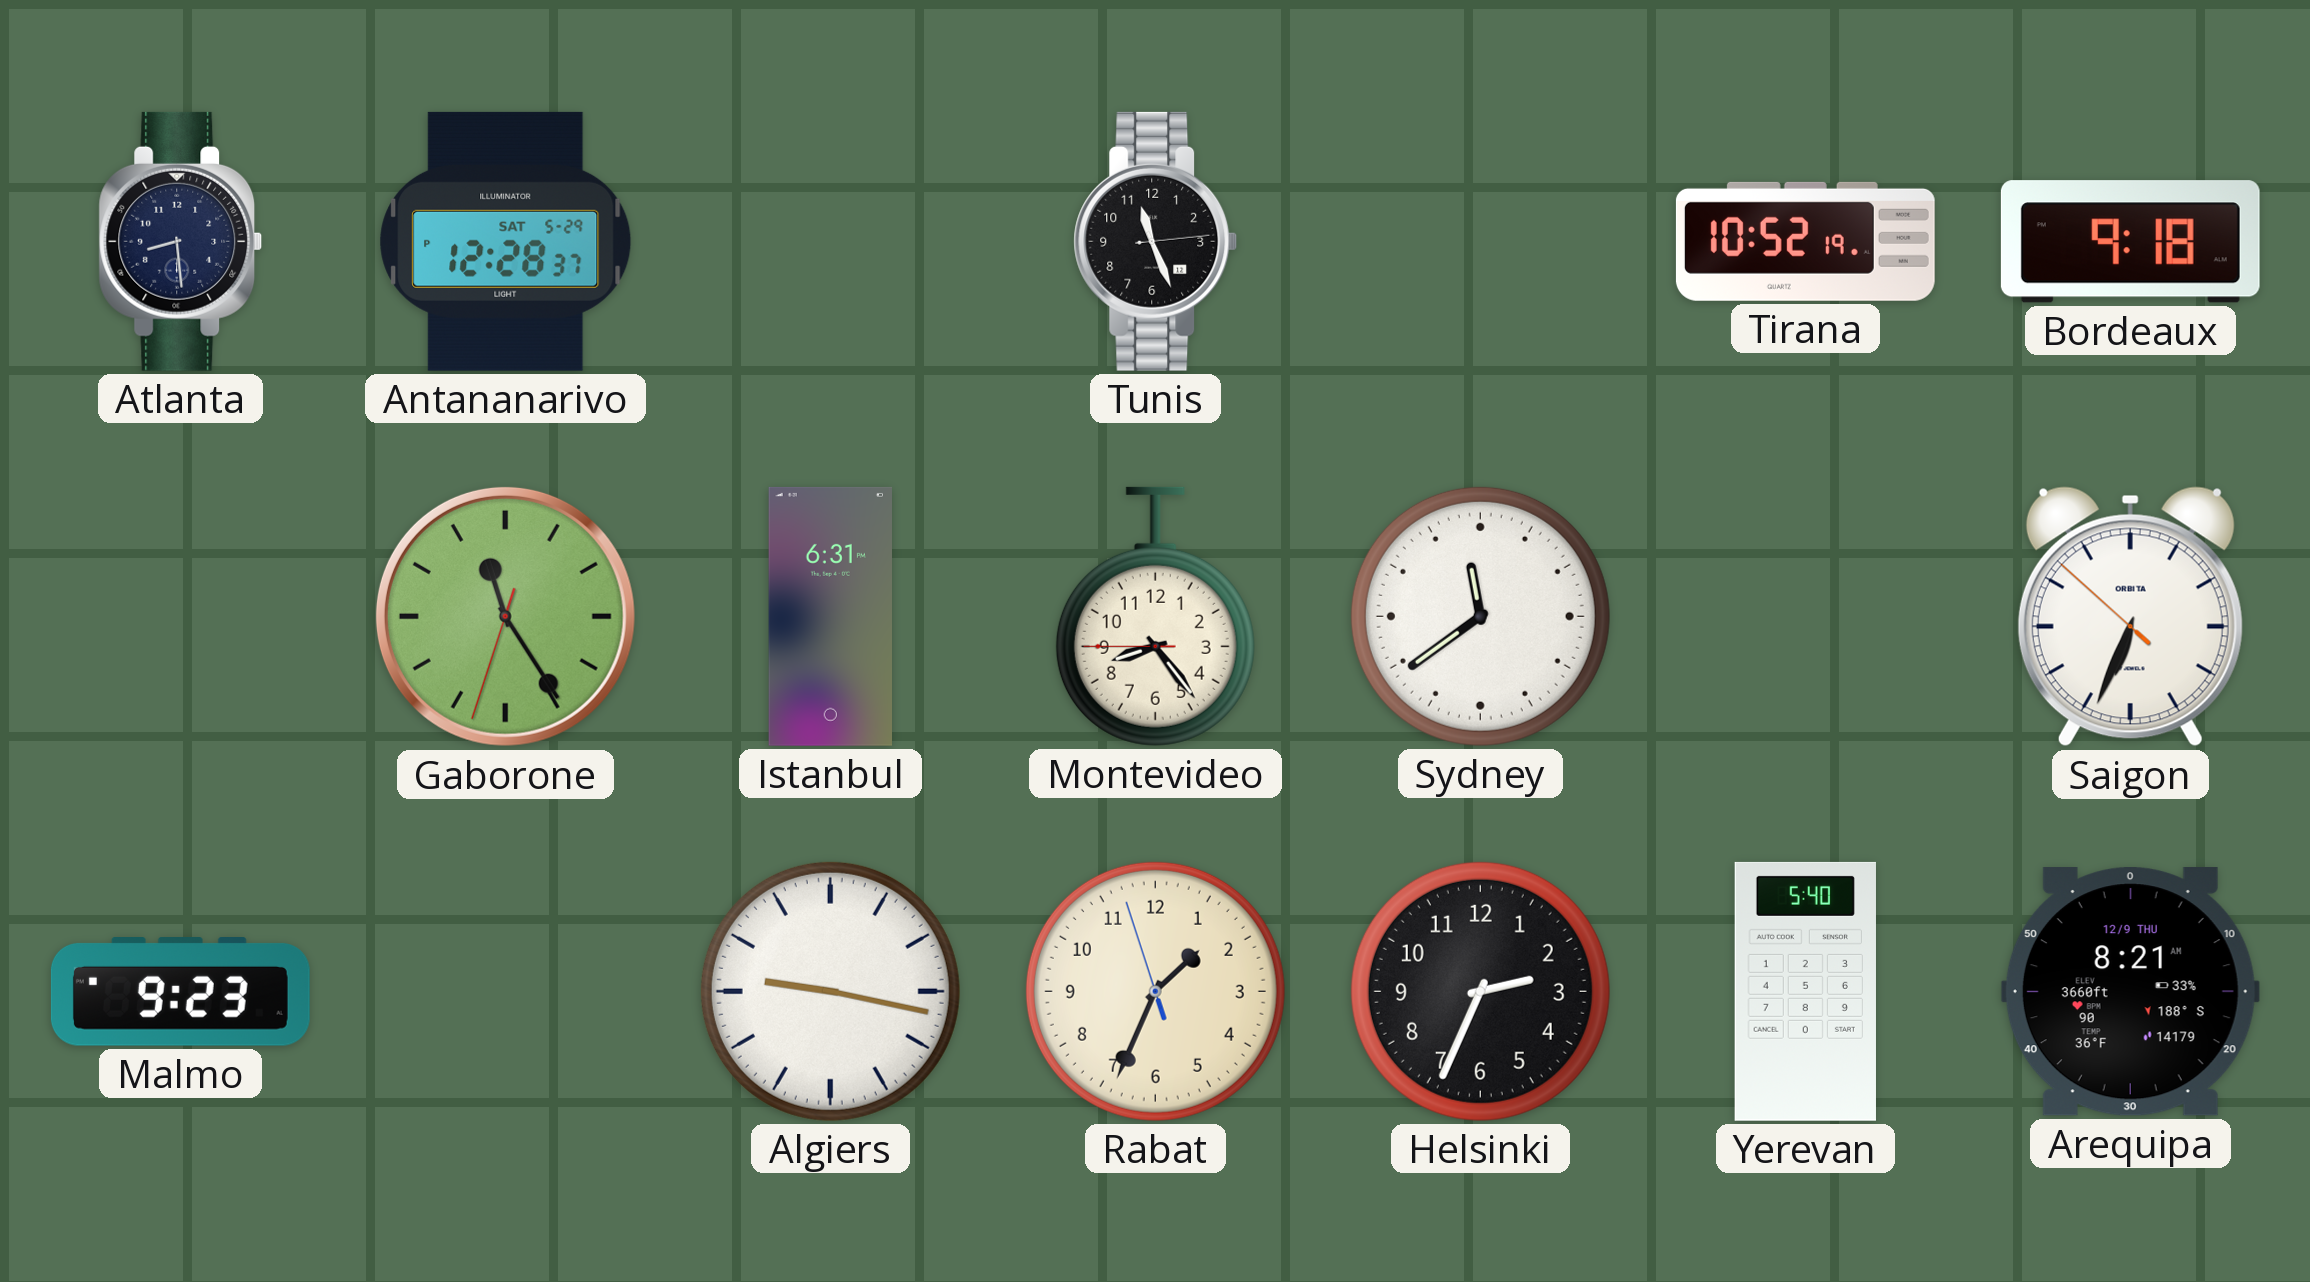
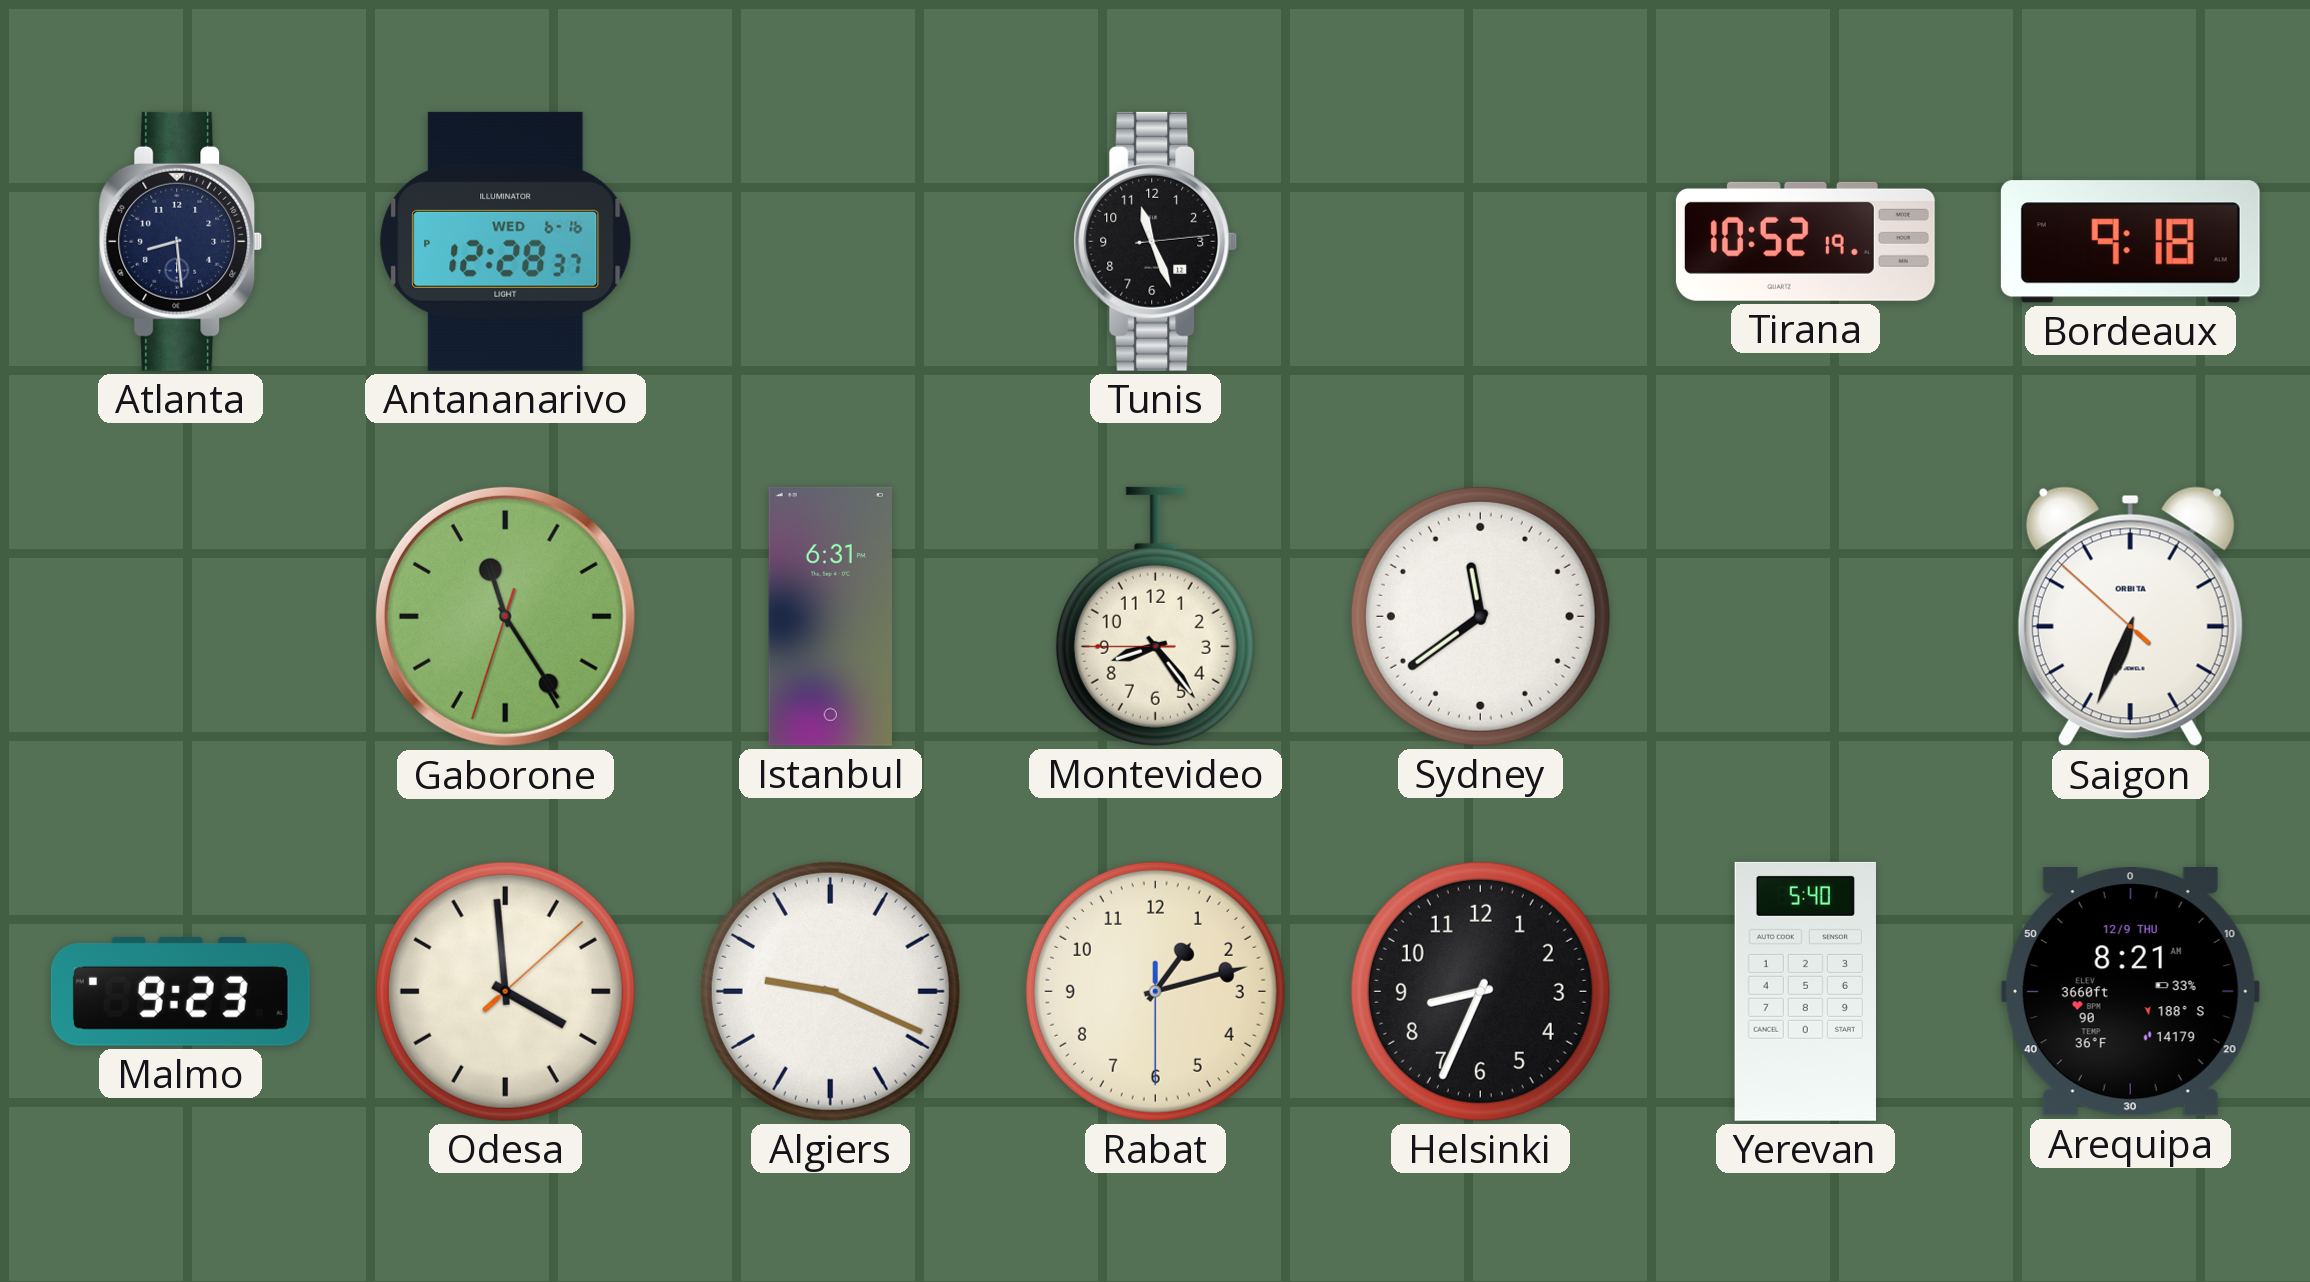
Antananarivo date: SAT 5-29 -> WED 6-16 (506, 241)
Odesa: none -> 3:59 (505, 991)
Algiers: 9:17 -> 9:19 (830, 991)
Rabat: 1:33 -> 1:12 (1155, 991)
Helsinki: 2:34 -> 8:34 (1480, 991)
